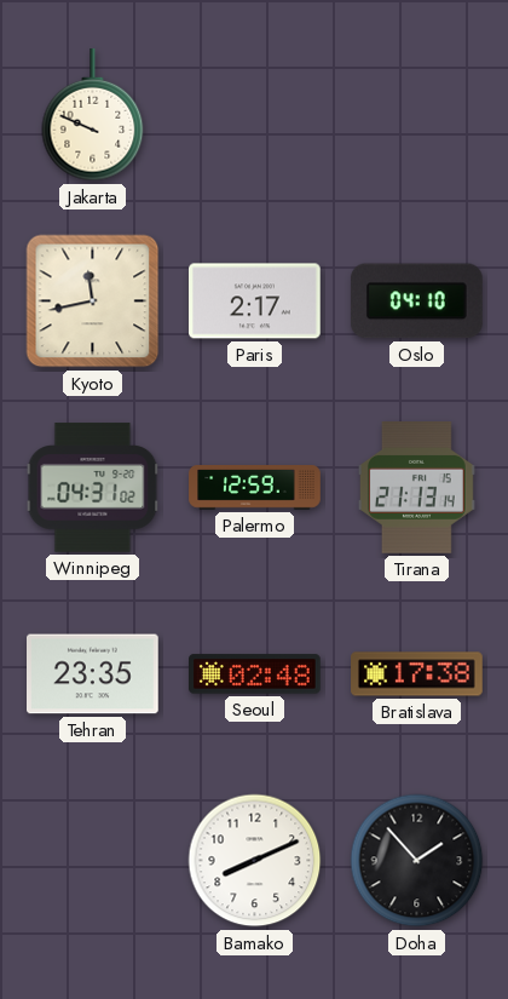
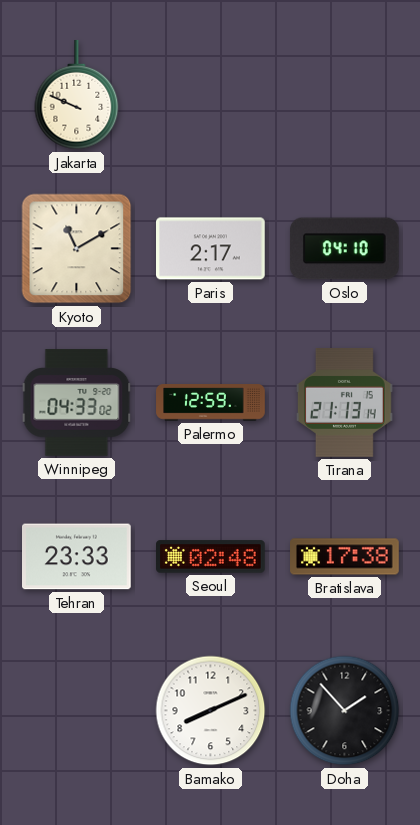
Kyoto: 11:43 -> 11:10 (77, 249)
Winnipeg: 04:31 -> 04:33 (77, 403)
Tehran: 23:35 -> 23:33 (77, 557)
